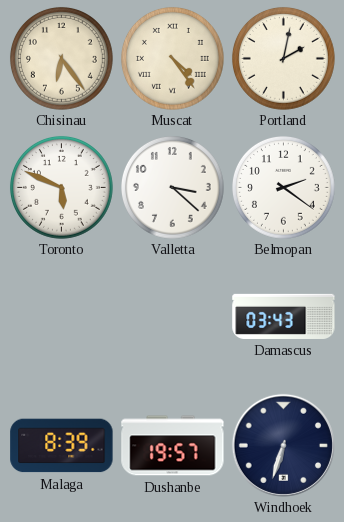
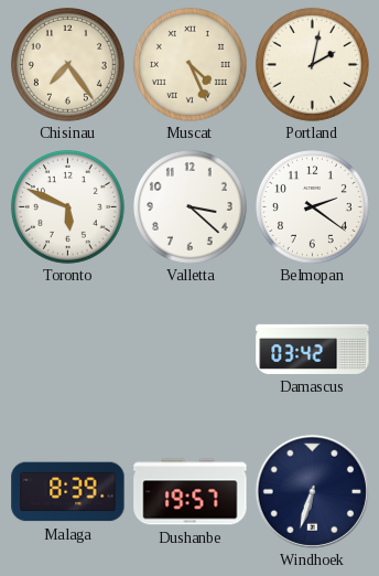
Chisinau: 6:24 -> 7:24 (67, 64)
Muscat: 4:24 -> 4:26 (189, 64)
Damascus: 03:43 -> 03:42 (313, 349)
